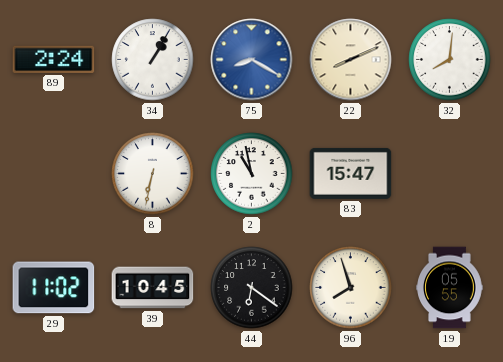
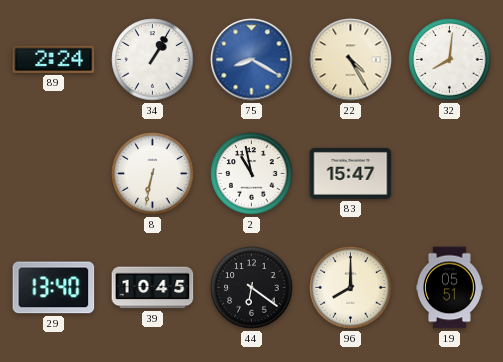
22: 8:11 -> 4:25 (351, 60)
29: 11:02 -> 13:40 (54, 288)
96: 7:57 -> 8:00 (351, 288)
19: 05:55 -> 05:51 (450, 288)
